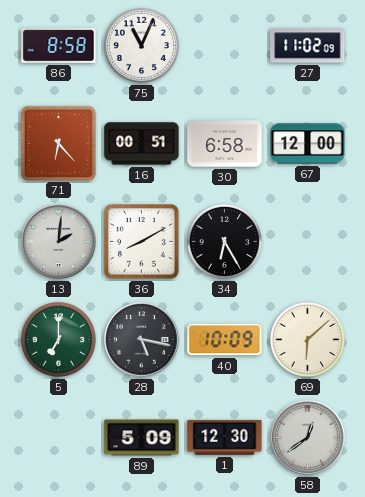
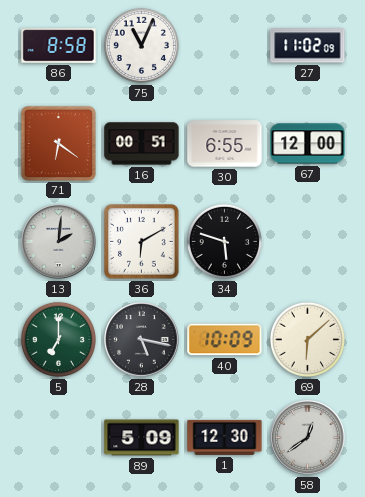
71: 6:23 -> 6:21 (58, 143)
30: 6:58 -> 6:55 (225, 144)
36: 8:10 -> 6:10 (142, 242)
34: 6:25 -> 5:48 (224, 241)
